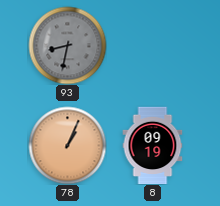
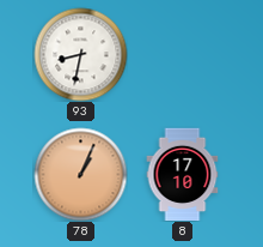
93 dial: grey -> white (80, 54)
8: 09:19 -> 17:10 (183, 174)
